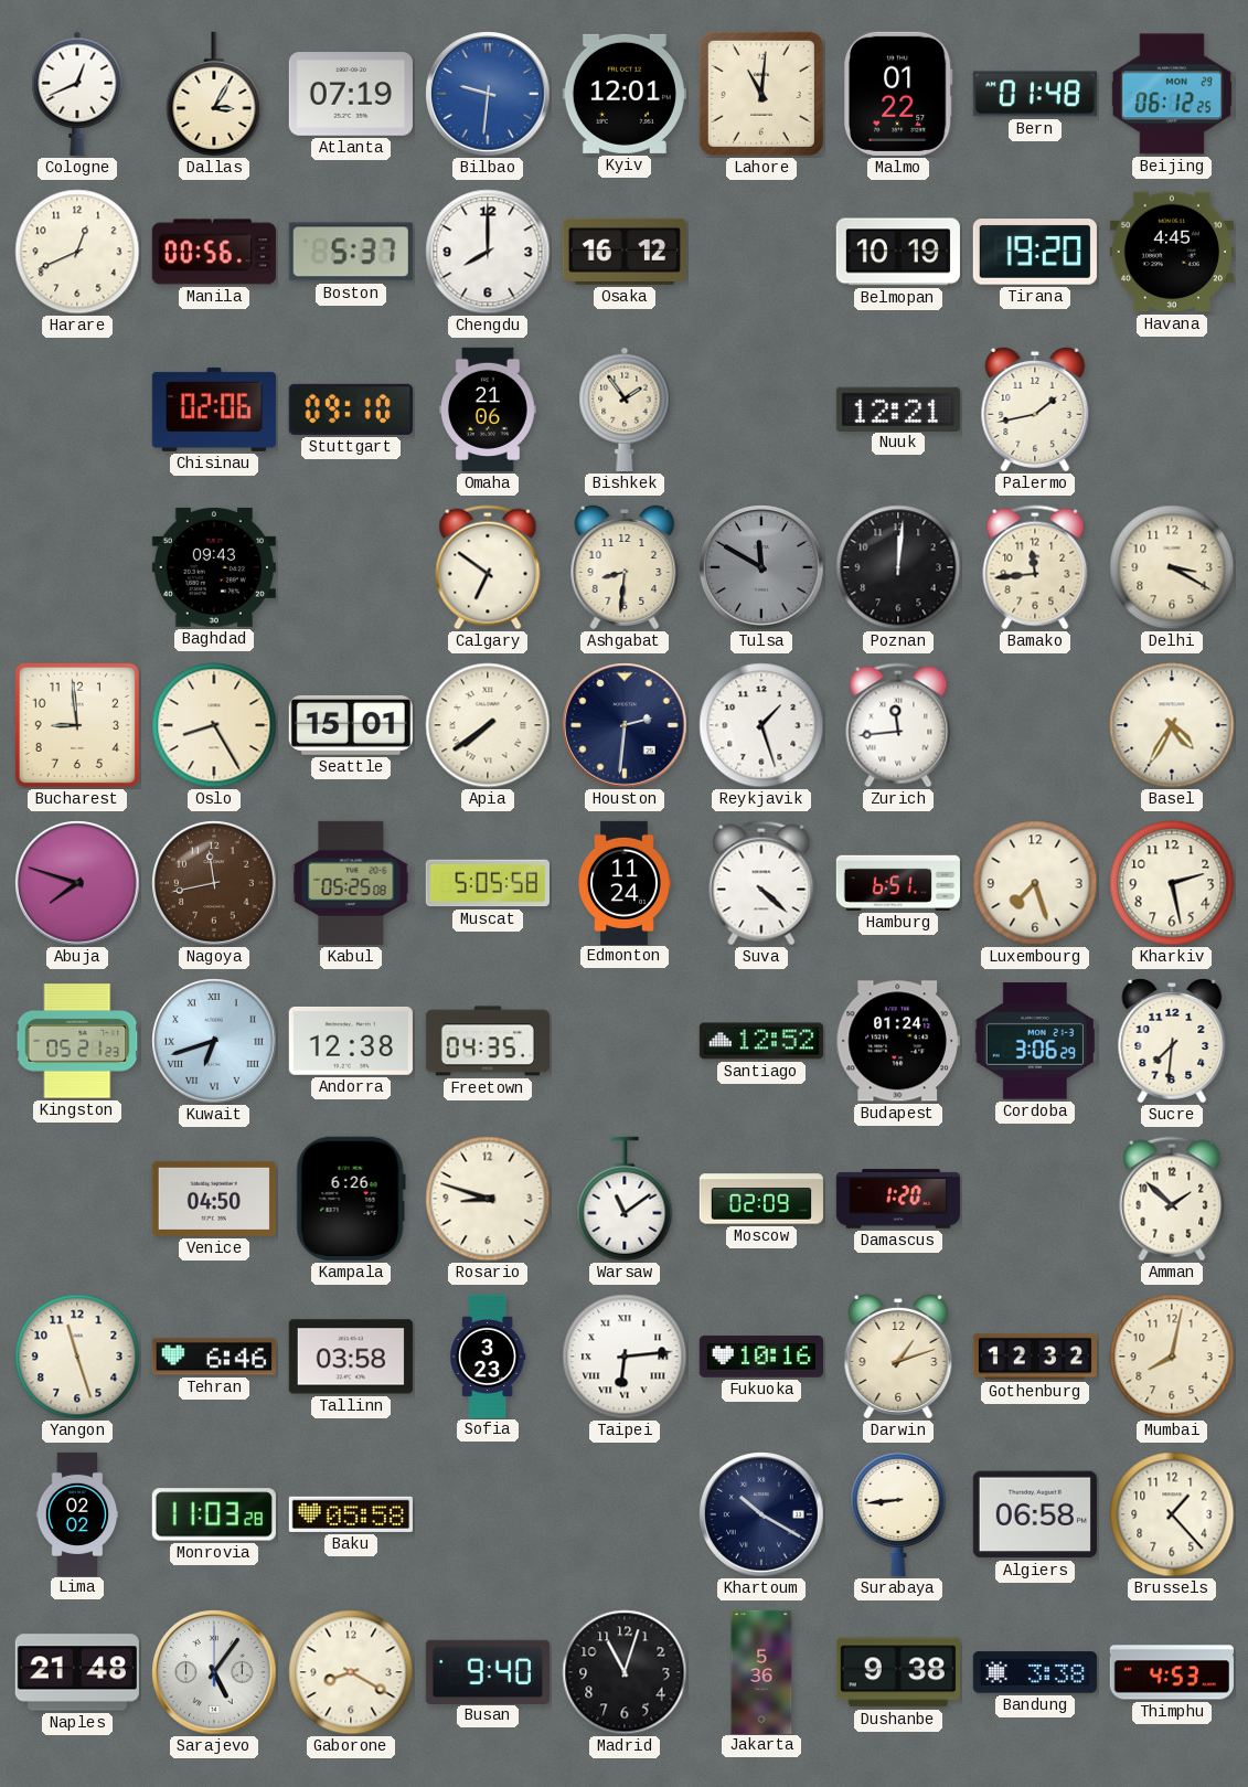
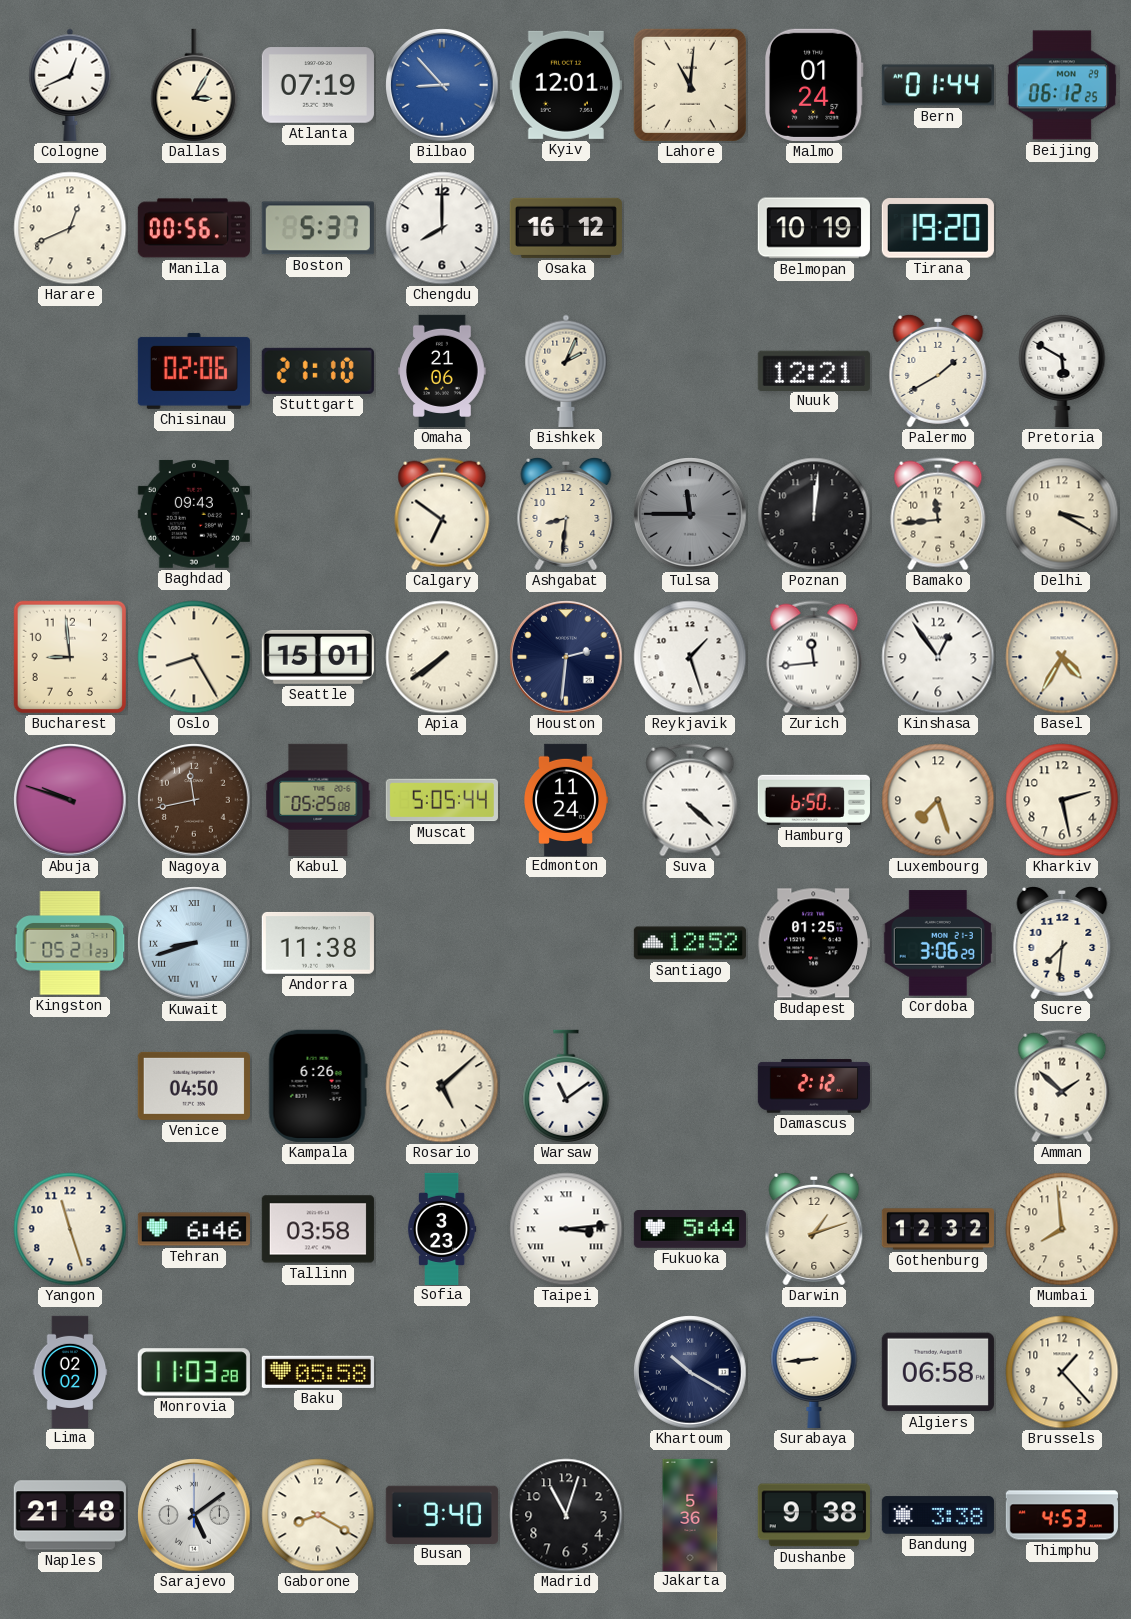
Bilbao: 9:31 -> 8:53 (442, 85)
Malmo: 01:22 -> 01:24 (814, 85)
Bern: 01:48 -> 01:44 (938, 85)
Havana: 4:45 -> none (1172, 252)
Stuttgart: 09:10 -> 21:10 (318, 371)
Bishkek: 1:54 -> 2:04 (566, 371)
Palermo: 1:43 -> 1:40 (938, 371)
Pretoria: none -> 5:50 (1062, 370)
Tulsa: 11:50 -> 11:45 (690, 514)
Kinshasa: none -> 12:54 (938, 657)
Abuja: 7:48 -> 9:48 (70, 800)
Muscat: 5:05:58 -> 5:05:44 (442, 800)
Hamburg: 6:51 -> 6:50 (814, 800)
Kuwait: 6:42 -> 8:42 (194, 943)
Andorra: 12:38 -> 11:38 (318, 943)
Freetown: 04:35 -> none (488, 1041)
Budapest: 01:24 -> 01:25 (814, 943)
Rosario: 8:48 -> 5:08 (442, 1086)
Moscow: 02:09 -> none (761, 1199)
Damascus: 1:20 -> 2:12 (814, 1086)
Taipei: 6:14 -> 3:14 (566, 1229)
Fukuoka: 10:16 -> 5:44 (690, 1230)
Mumbai: 8:02 -> 7:59 (1062, 1229)
Sarajevo: 5:06 -> 5:09 (194, 1515)
